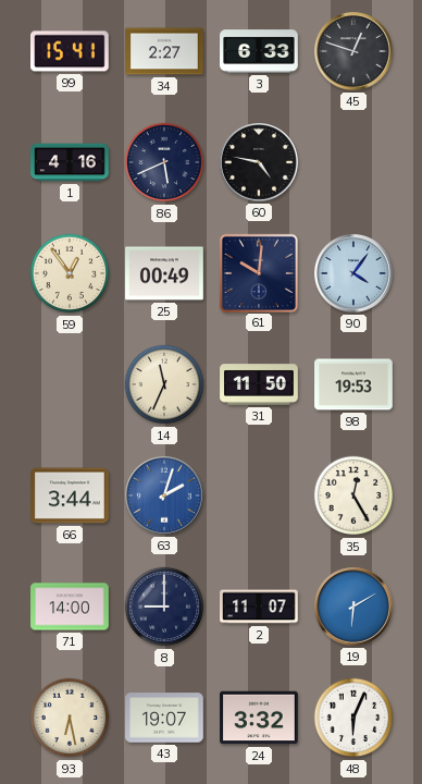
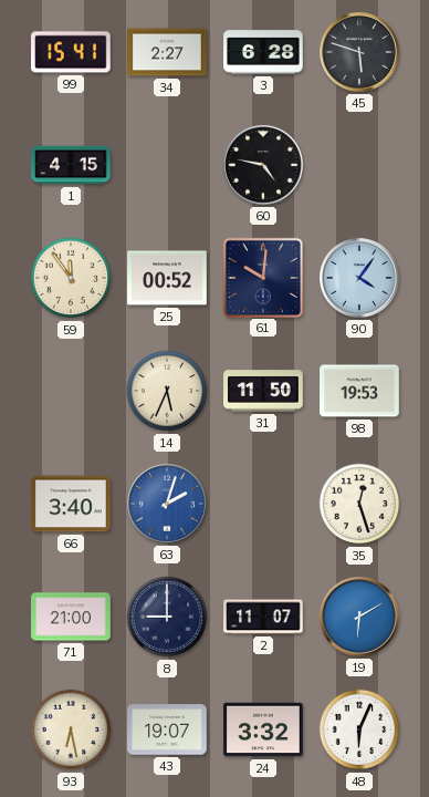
3: 6:33 -> 6:28 (263, 52)
45: 12:48 -> 5:48 (360, 53)
1: 4:16 -> 4:15 (71, 165)
86: 5:41 -> none (164, 162)
59: 12:54 -> 11:54 (71, 278)
25: 00:49 -> 00:52 (167, 278)
14: 11:34 -> 5:34 (167, 391)
66: 3:44 -> 3:40 (71, 504)
35: 12:25 -> 12:27 (359, 504)
71: 14:00 -> 21:00 (71, 617)
